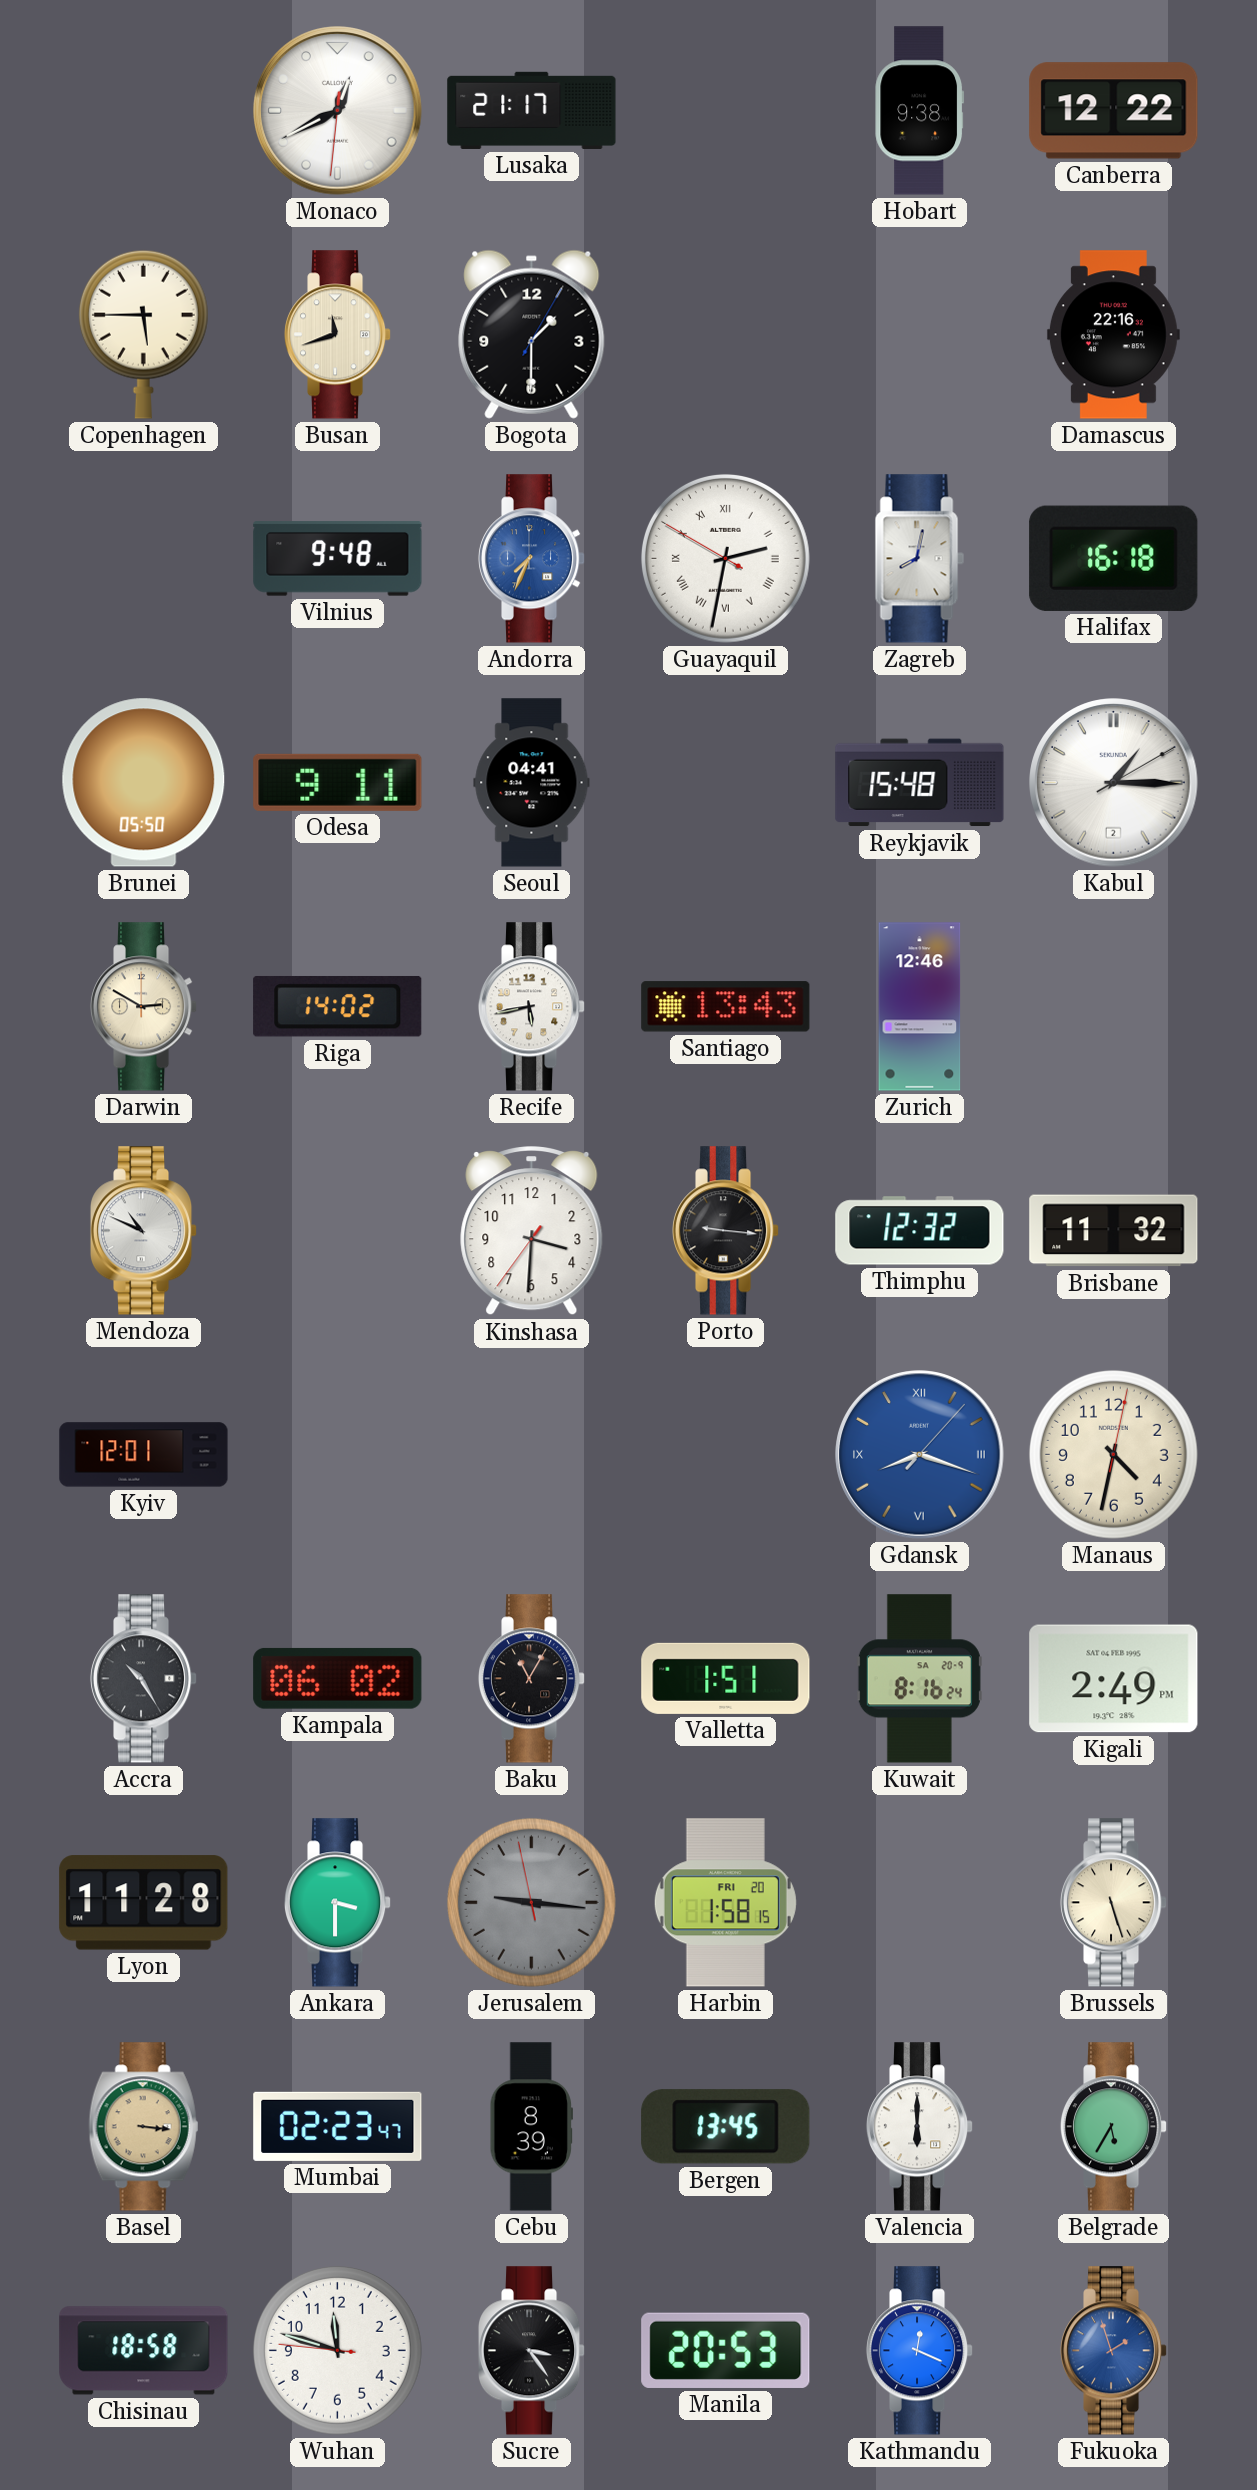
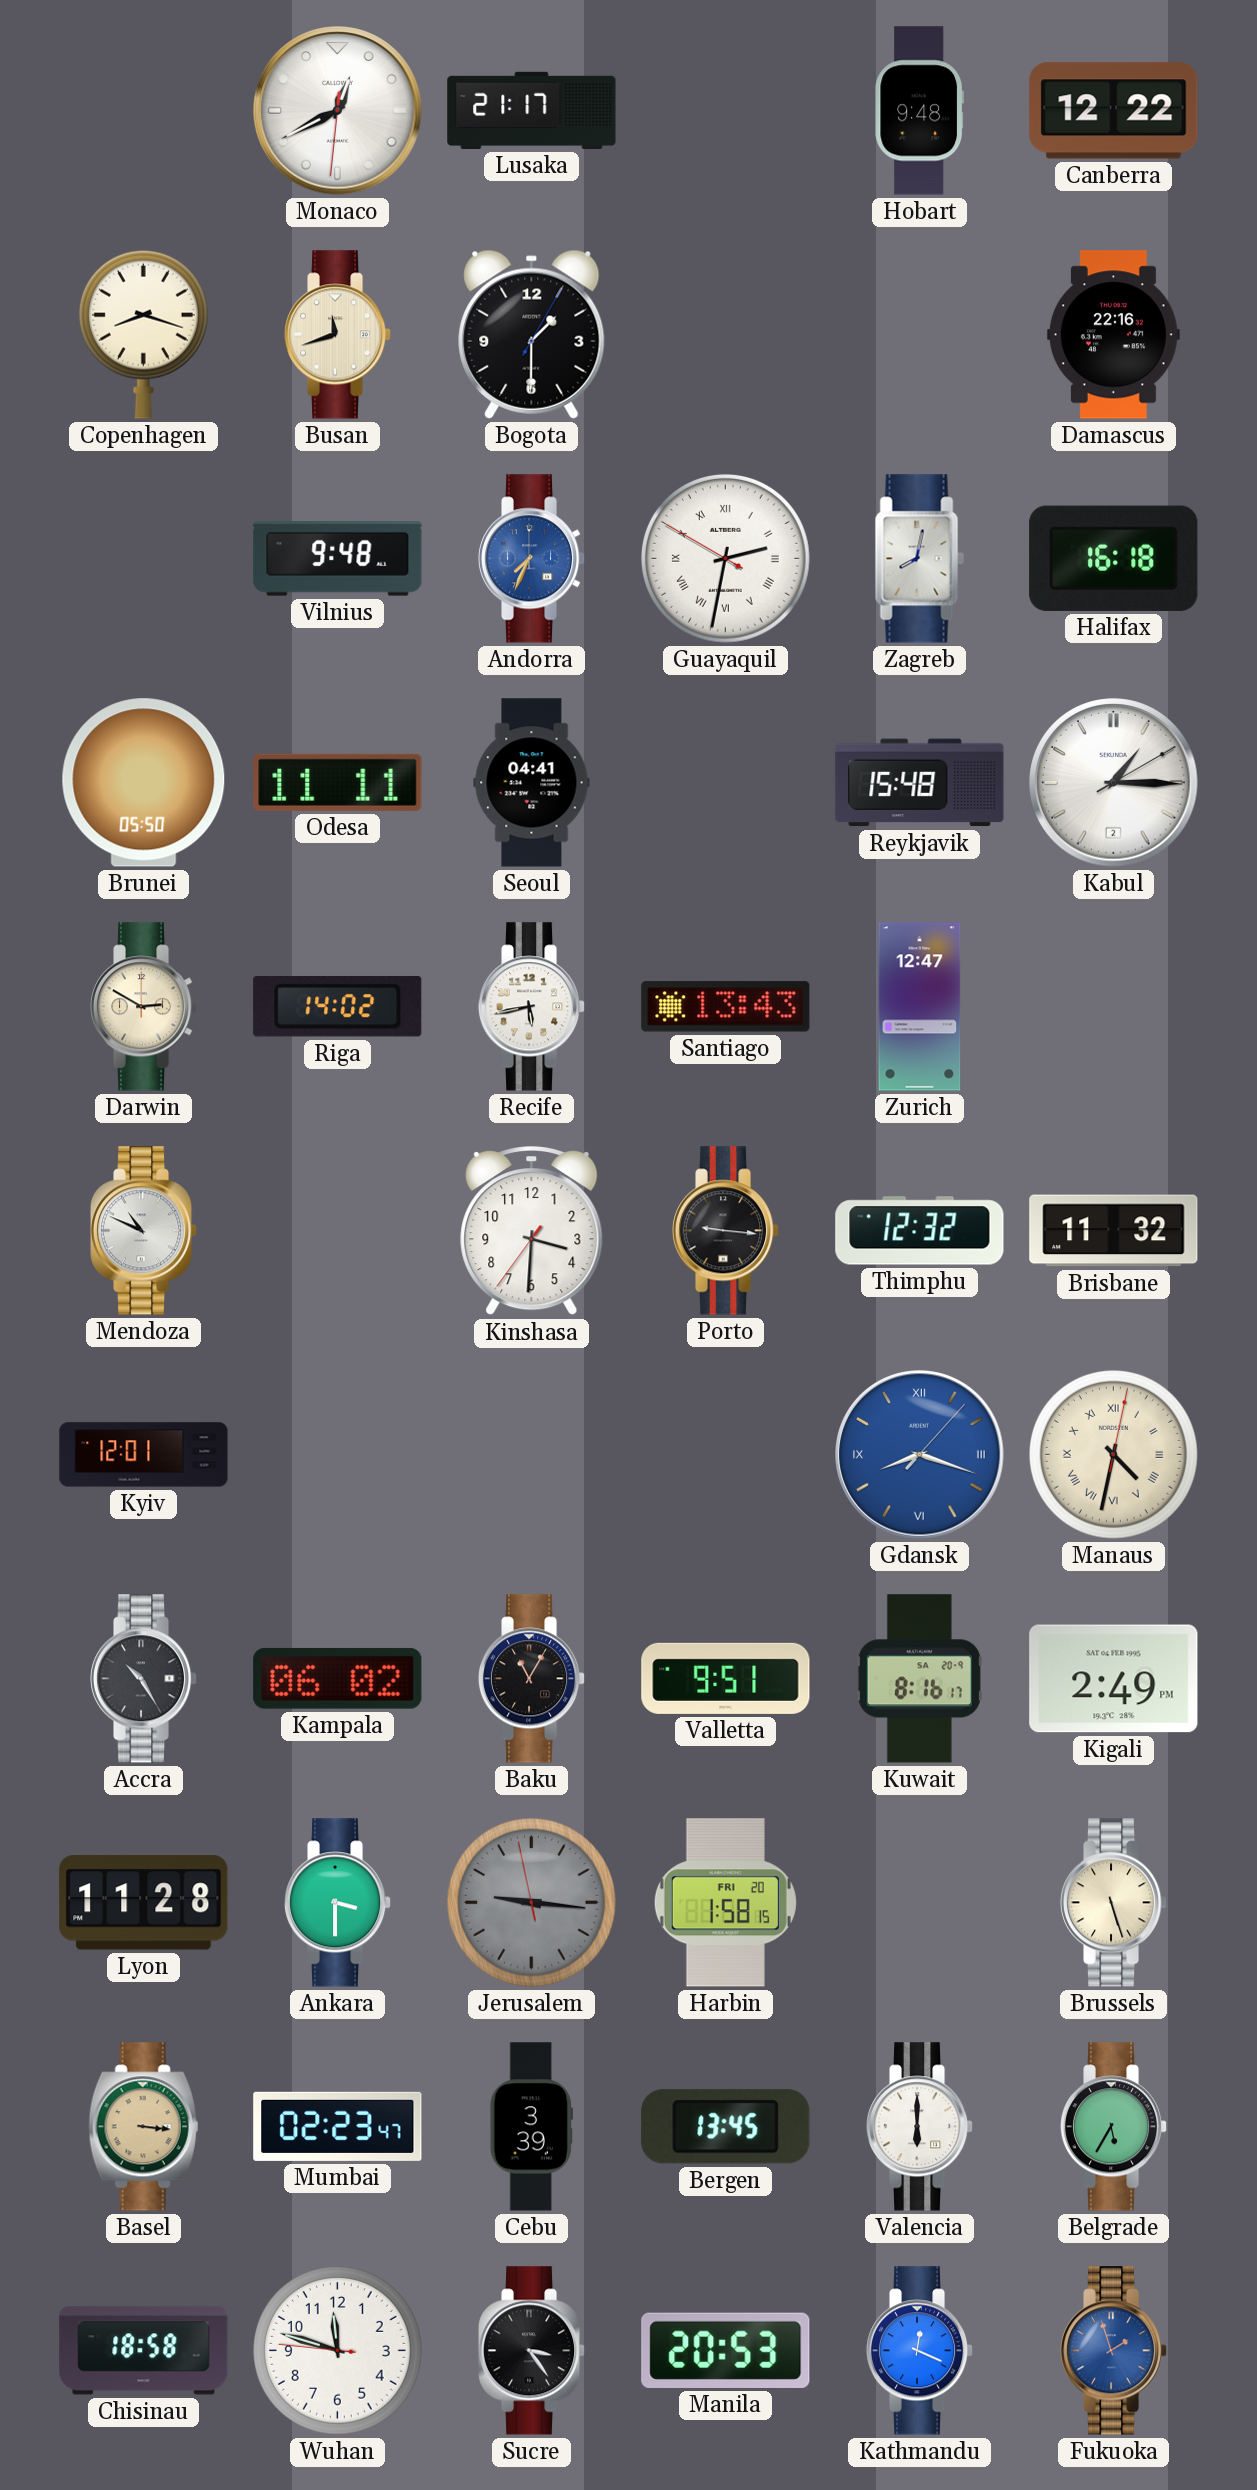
Hobart: 9:38 -> 9:48 (920, 111)
Copenhagen: 5:45 -> 8:18 (143, 334)
Odesa: 9:11 -> 11:11 (338, 782)
Zurich: 12:46 -> 12:47 (920, 1007)
Manaus numerals: Arabic -> Roman (1113, 1454)
Valletta: 1:51 -> 9:51 (726, 1678)
Kuwait: 8:16:24 -> 8:16:17 (919, 1679)
Cebu: 8:39 -> 3:39 (531, 2127)
